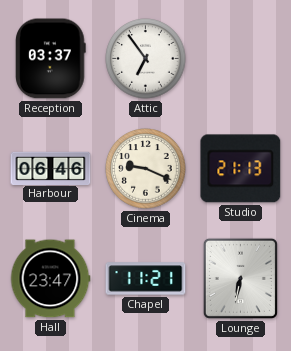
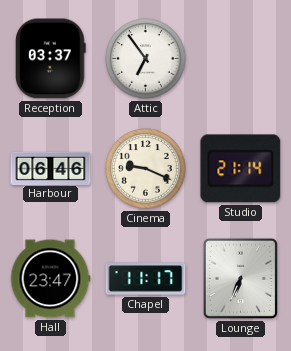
Studio: 21:13 -> 21:14 (241, 169)
Chapel: 11:21 -> 11:17 (146, 279)
Lounge: 6:32 -> 6:34 (240, 278)
